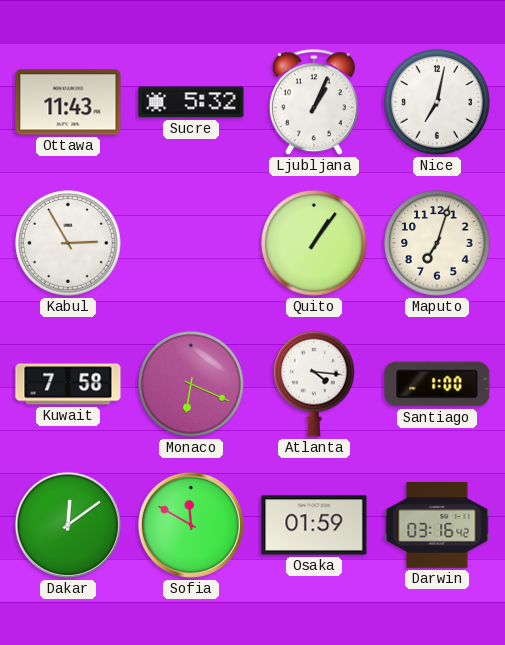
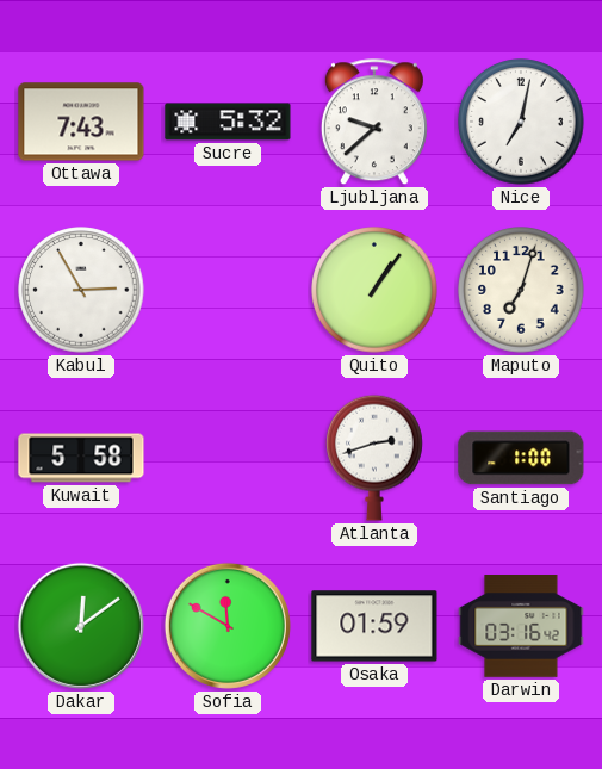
Ottawa: 11:43 -> 7:43 (81, 122)
Ljubljana: 1:04 -> 9:38 (374, 123)
Kuwait: 7:58 -> 5:58 (81, 458)
Monaco: 6:19 -> none (191, 384)
Atlanta: 4:16 -> 2:42 (376, 458)
